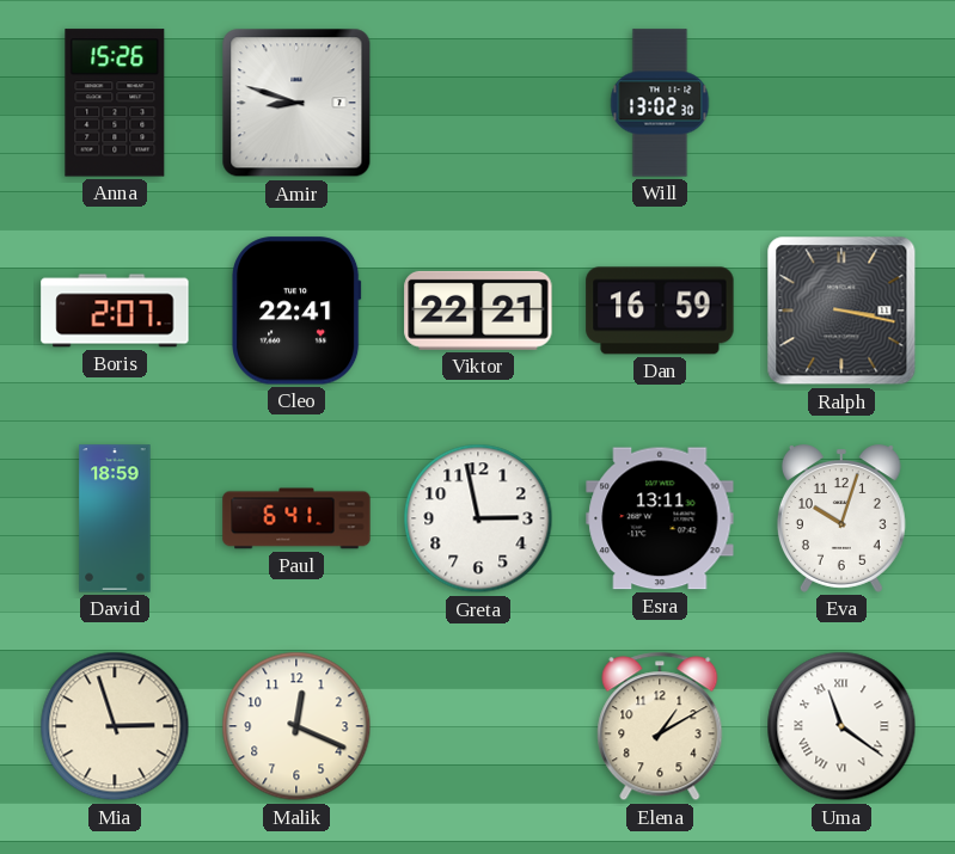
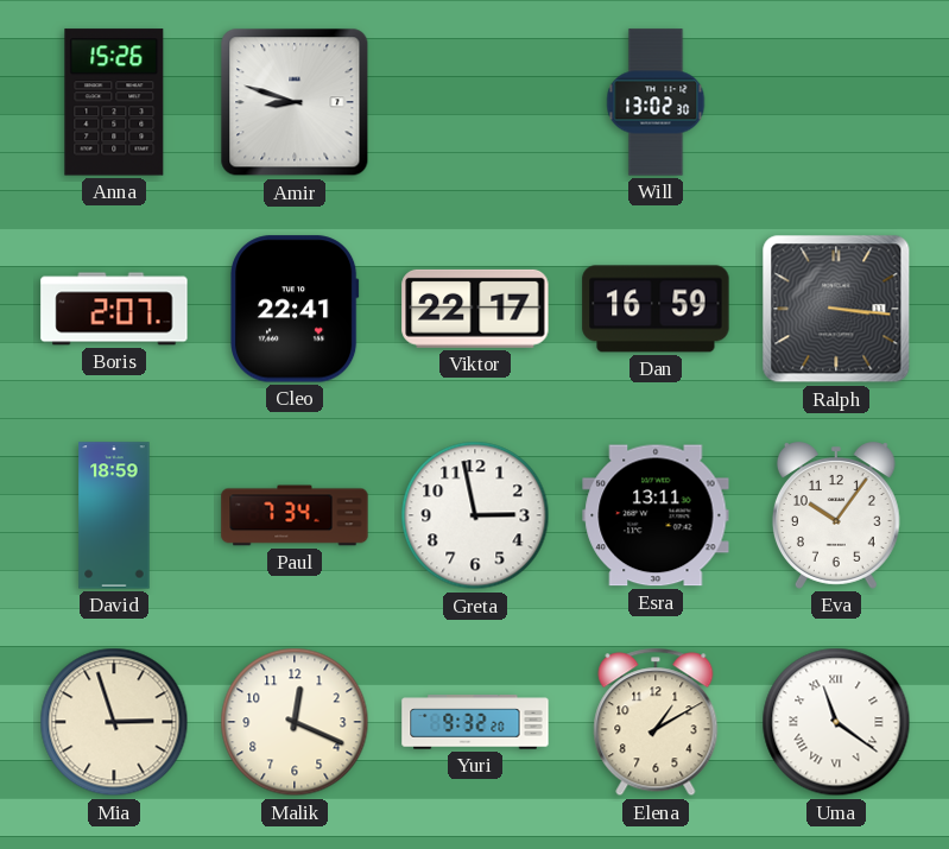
Viktor: 22:21 -> 22:17 (475, 309)
Ralph: 3:17 -> 3:16 (836, 309)
Paul: 6:41 -> 7:34 (295, 515)
Eva: 10:03 -> 10:06 (836, 515)
Yuri: none -> 9:32 (475, 722)
